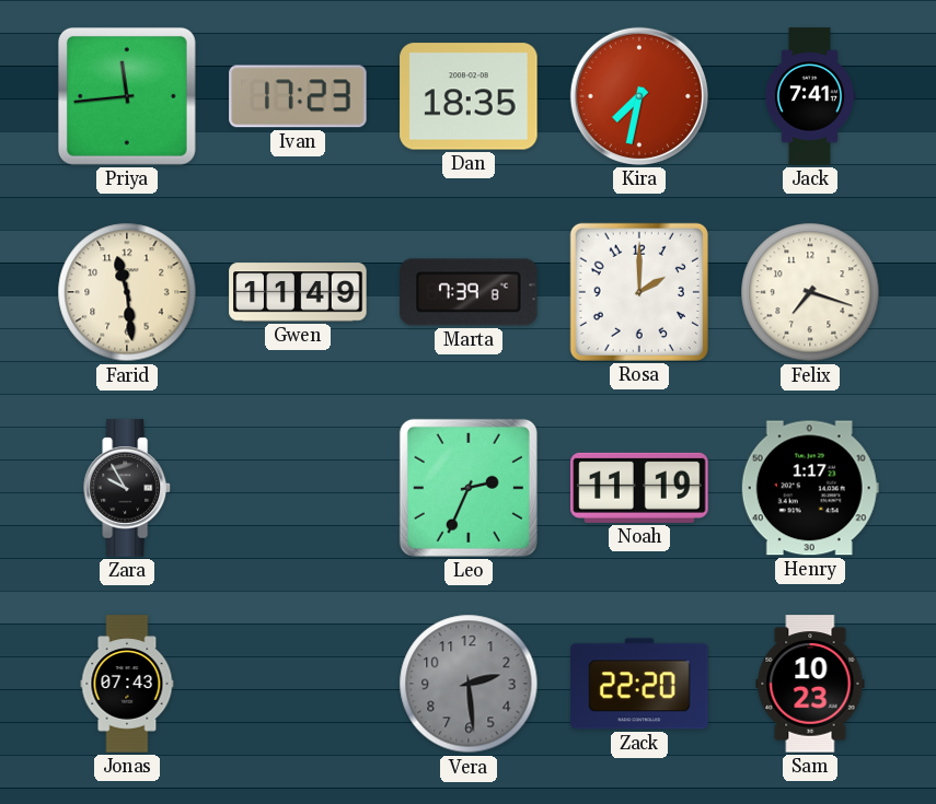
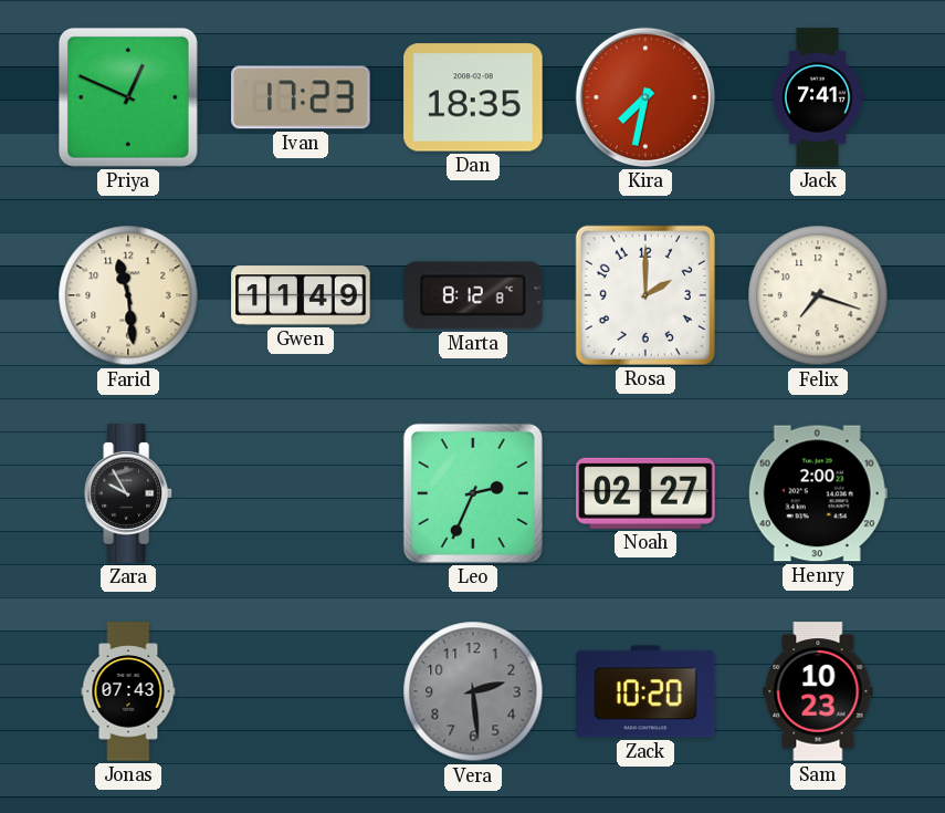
Priya: 11:44 -> 12:49 (128, 97)
Marta: 7:39 -> 8:12 (473, 295)
Noah: 11:19 -> 02:27 (645, 493)
Henry: 1:17 -> 2:00 (818, 493)
Zack: 22:20 -> 10:20 (645, 691)
